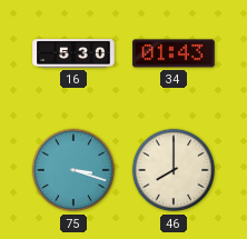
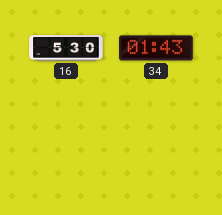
75: 3:18 -> none (73, 170)
46: 8:00 -> none (174, 170)
